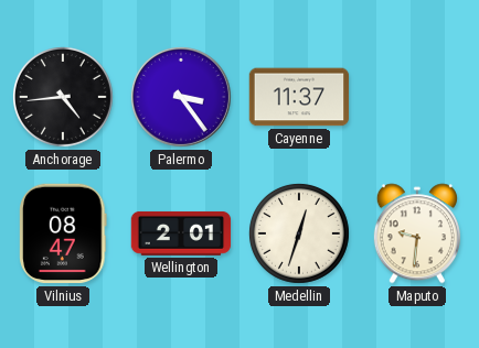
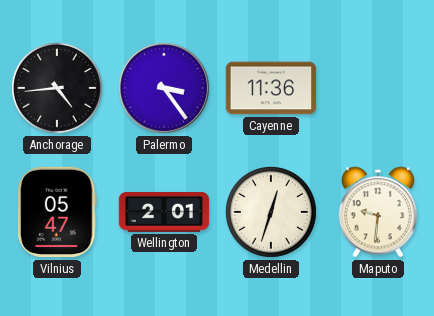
Cayenne: 11:37 -> 11:36 (271, 88)
Vilnius: 08:47 -> 05:47 (57, 212)
